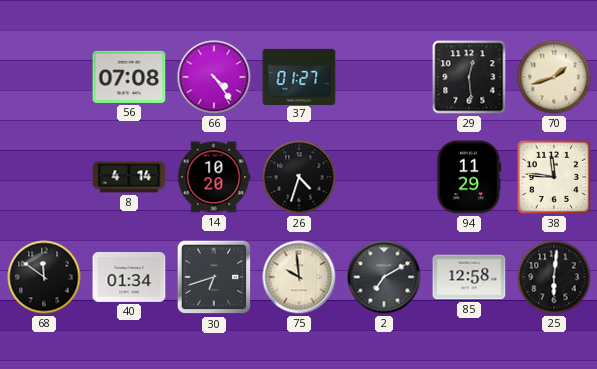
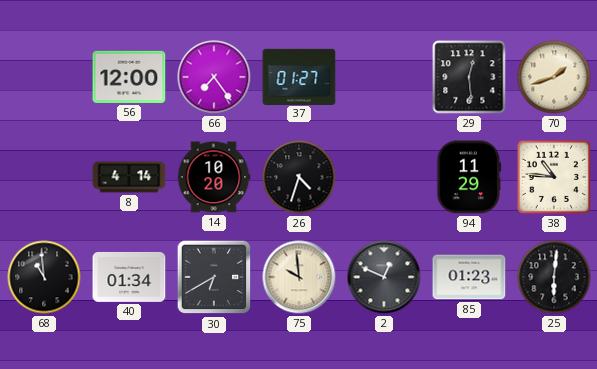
56: 07:08 -> 12:00 (129, 77)
66: 4:24 -> 7:24 (214, 77)
38: 11:46 -> 10:46 (554, 177)
68: 11:51 -> 10:59 (44, 277)
30: 6:42 -> 6:40 (214, 277)
2: 7:10 -> 12:49 (384, 277)
85: 12:58 -> 01:23 (469, 277)
